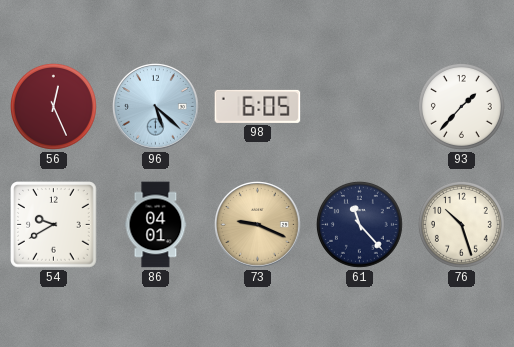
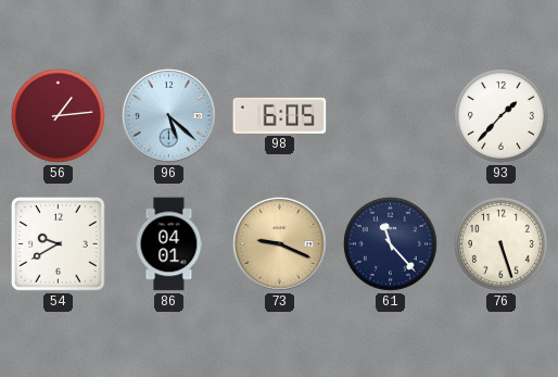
56: 12:26 -> 1:14 (58, 115)
76: 10:27 -> 5:27 (500, 243)
